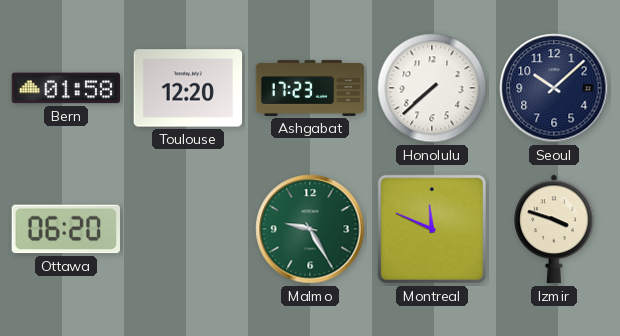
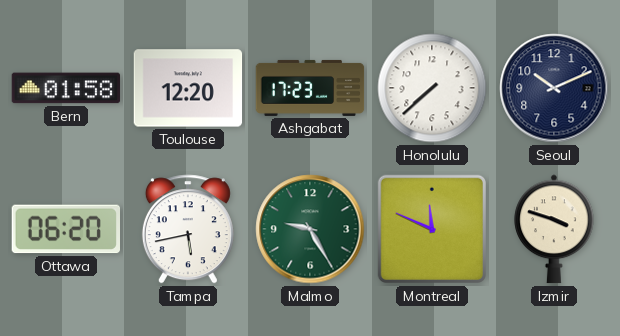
Seoul: 10:08 -> 10:11 (554, 88)
Tampa: none -> 5:43 (188, 229)
